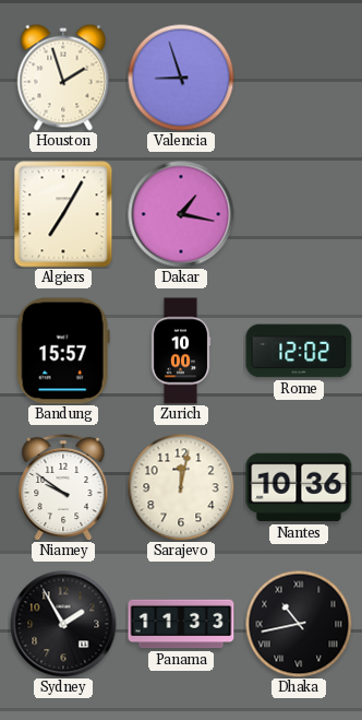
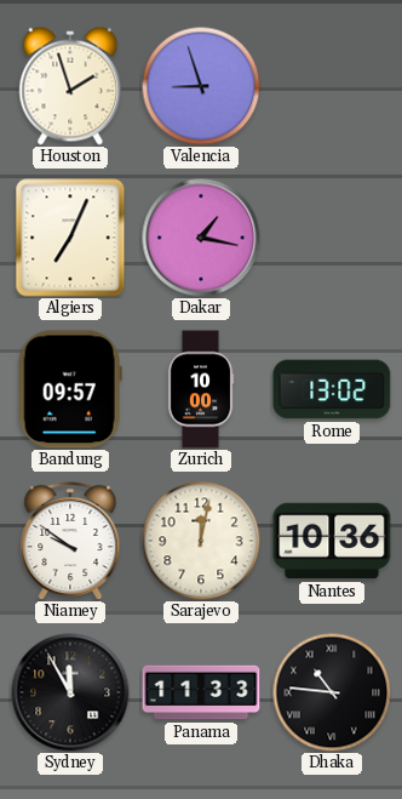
Algiers: 7:05 -> 7:04 (70, 238)
Bandung: 15:57 -> 09:57 (70, 389)
Rome: 12:02 -> 13:02 (332, 389)
Sydney: 1:55 -> 11:55 (70, 692)
Dhaka: 10:43 -> 10:46 (332, 692)
